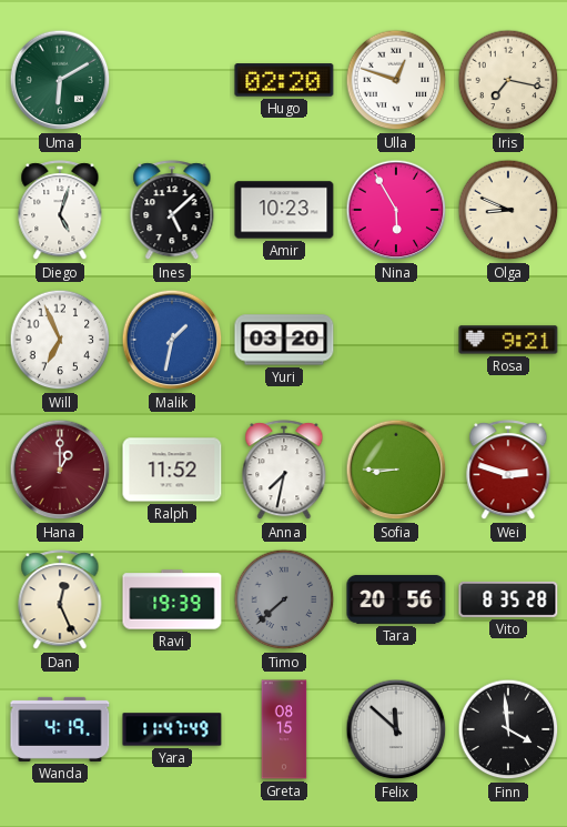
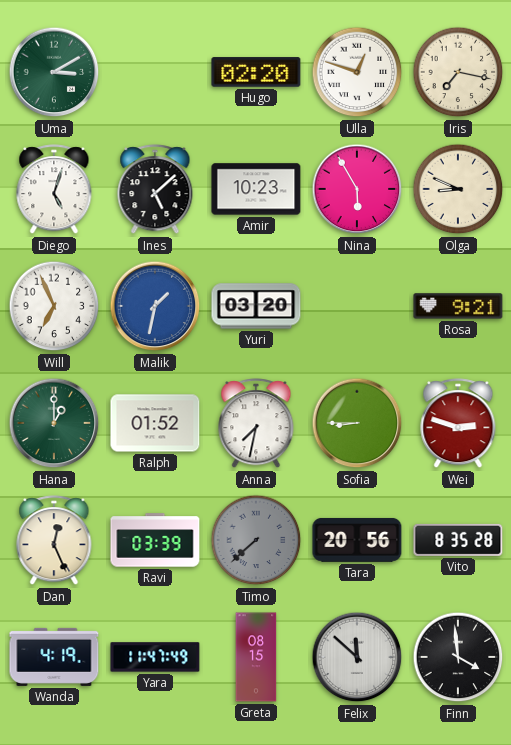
Uma: 6:10 -> 3:10 (54, 72)
Hana dial: burgundy -> green (54, 423)
Ralph: 11:52 -> 01:52 (155, 423)
Ravi: 19:39 -> 03:39 (155, 540)
